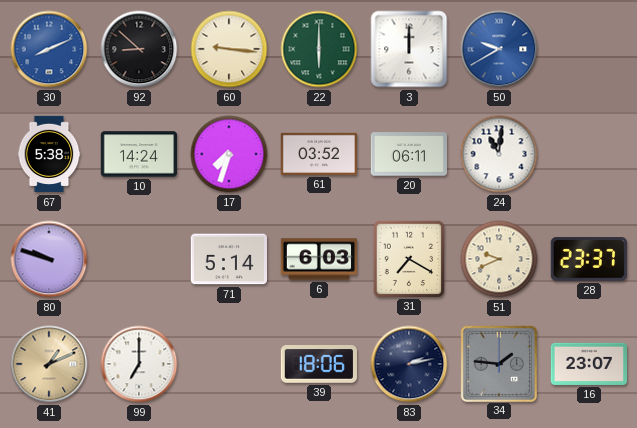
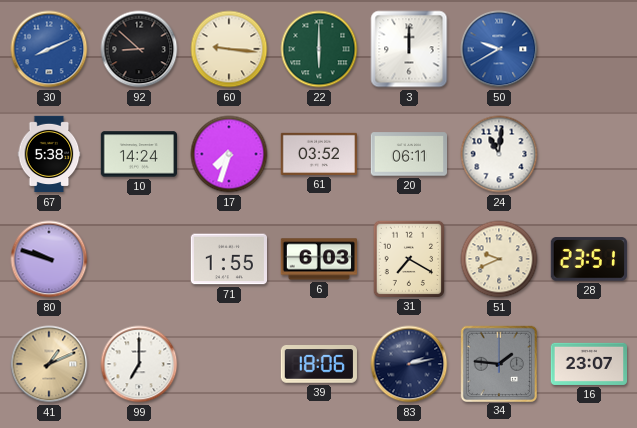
71: 5:14 -> 1:55 (228, 259)
28: 23:37 -> 23:51 (589, 259)
